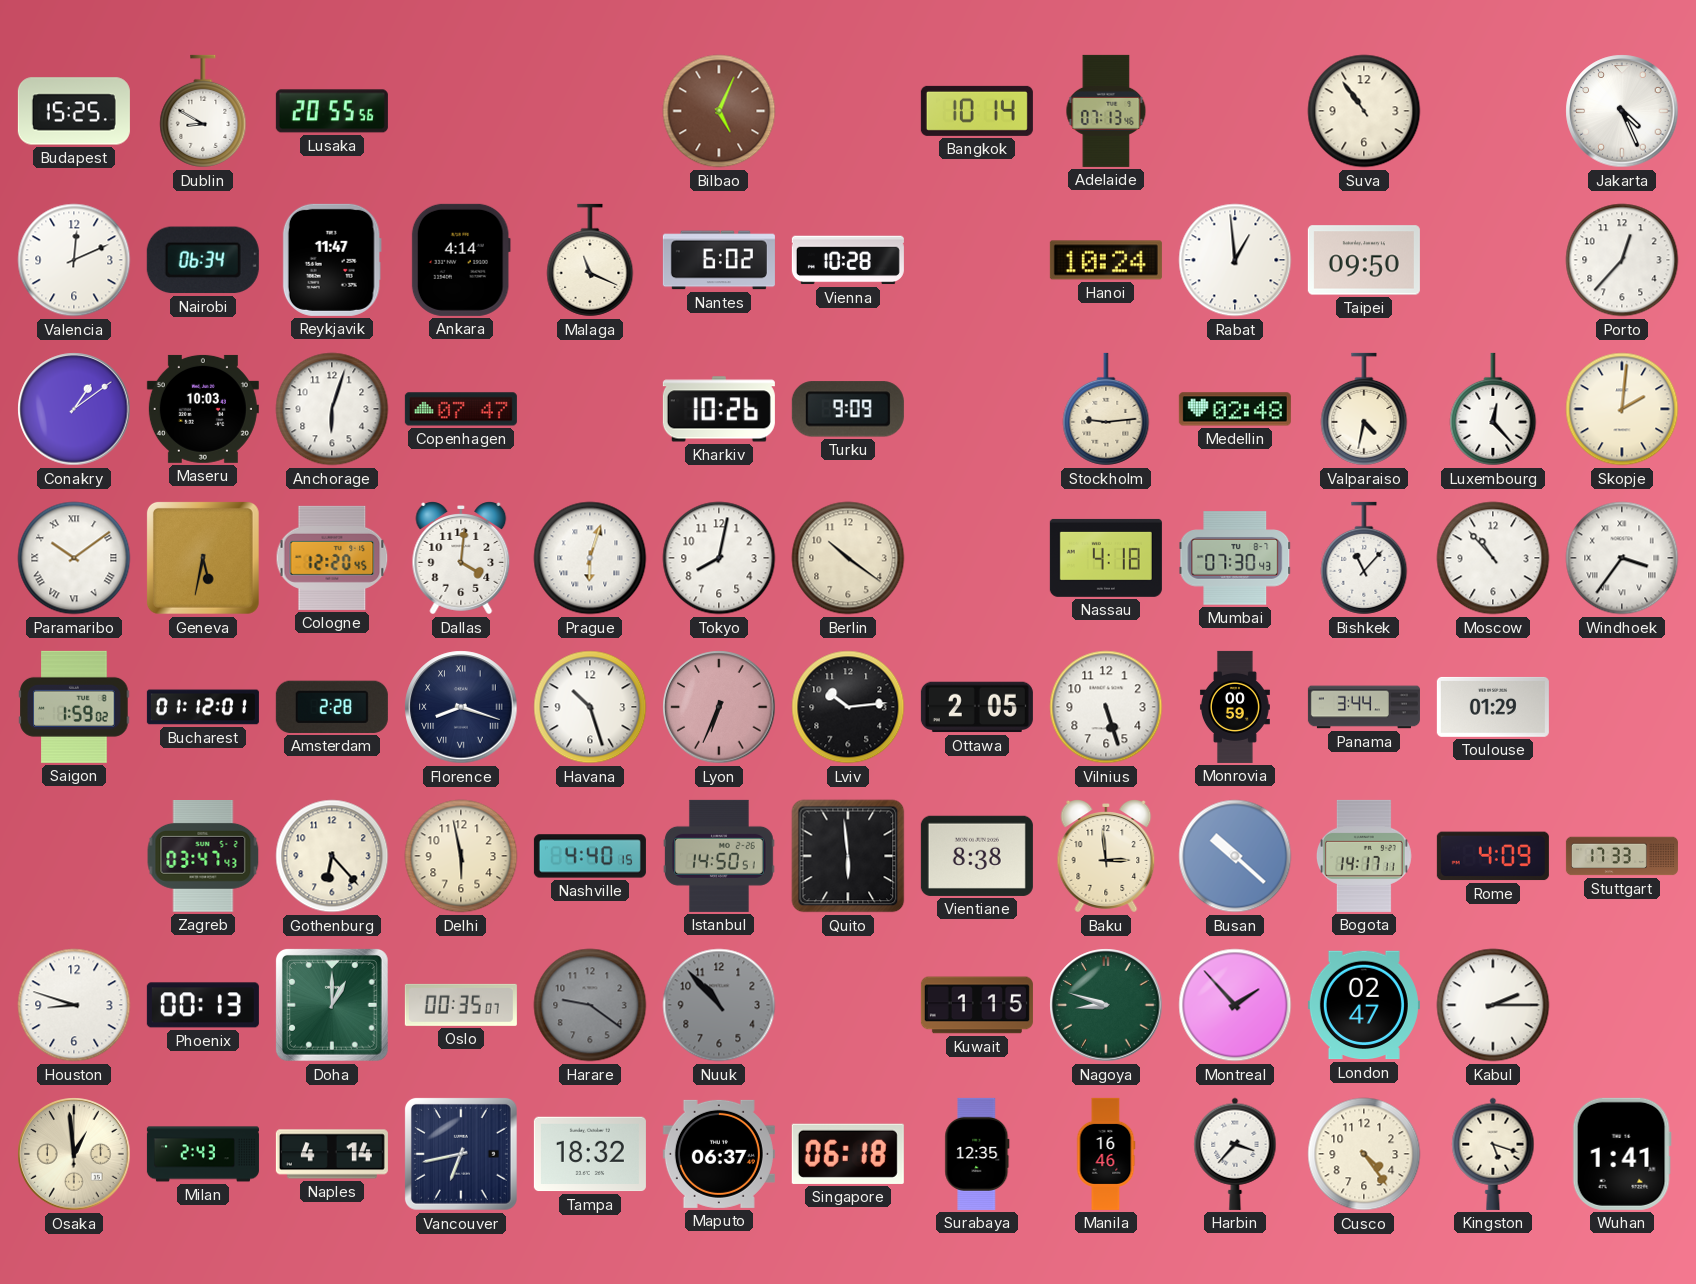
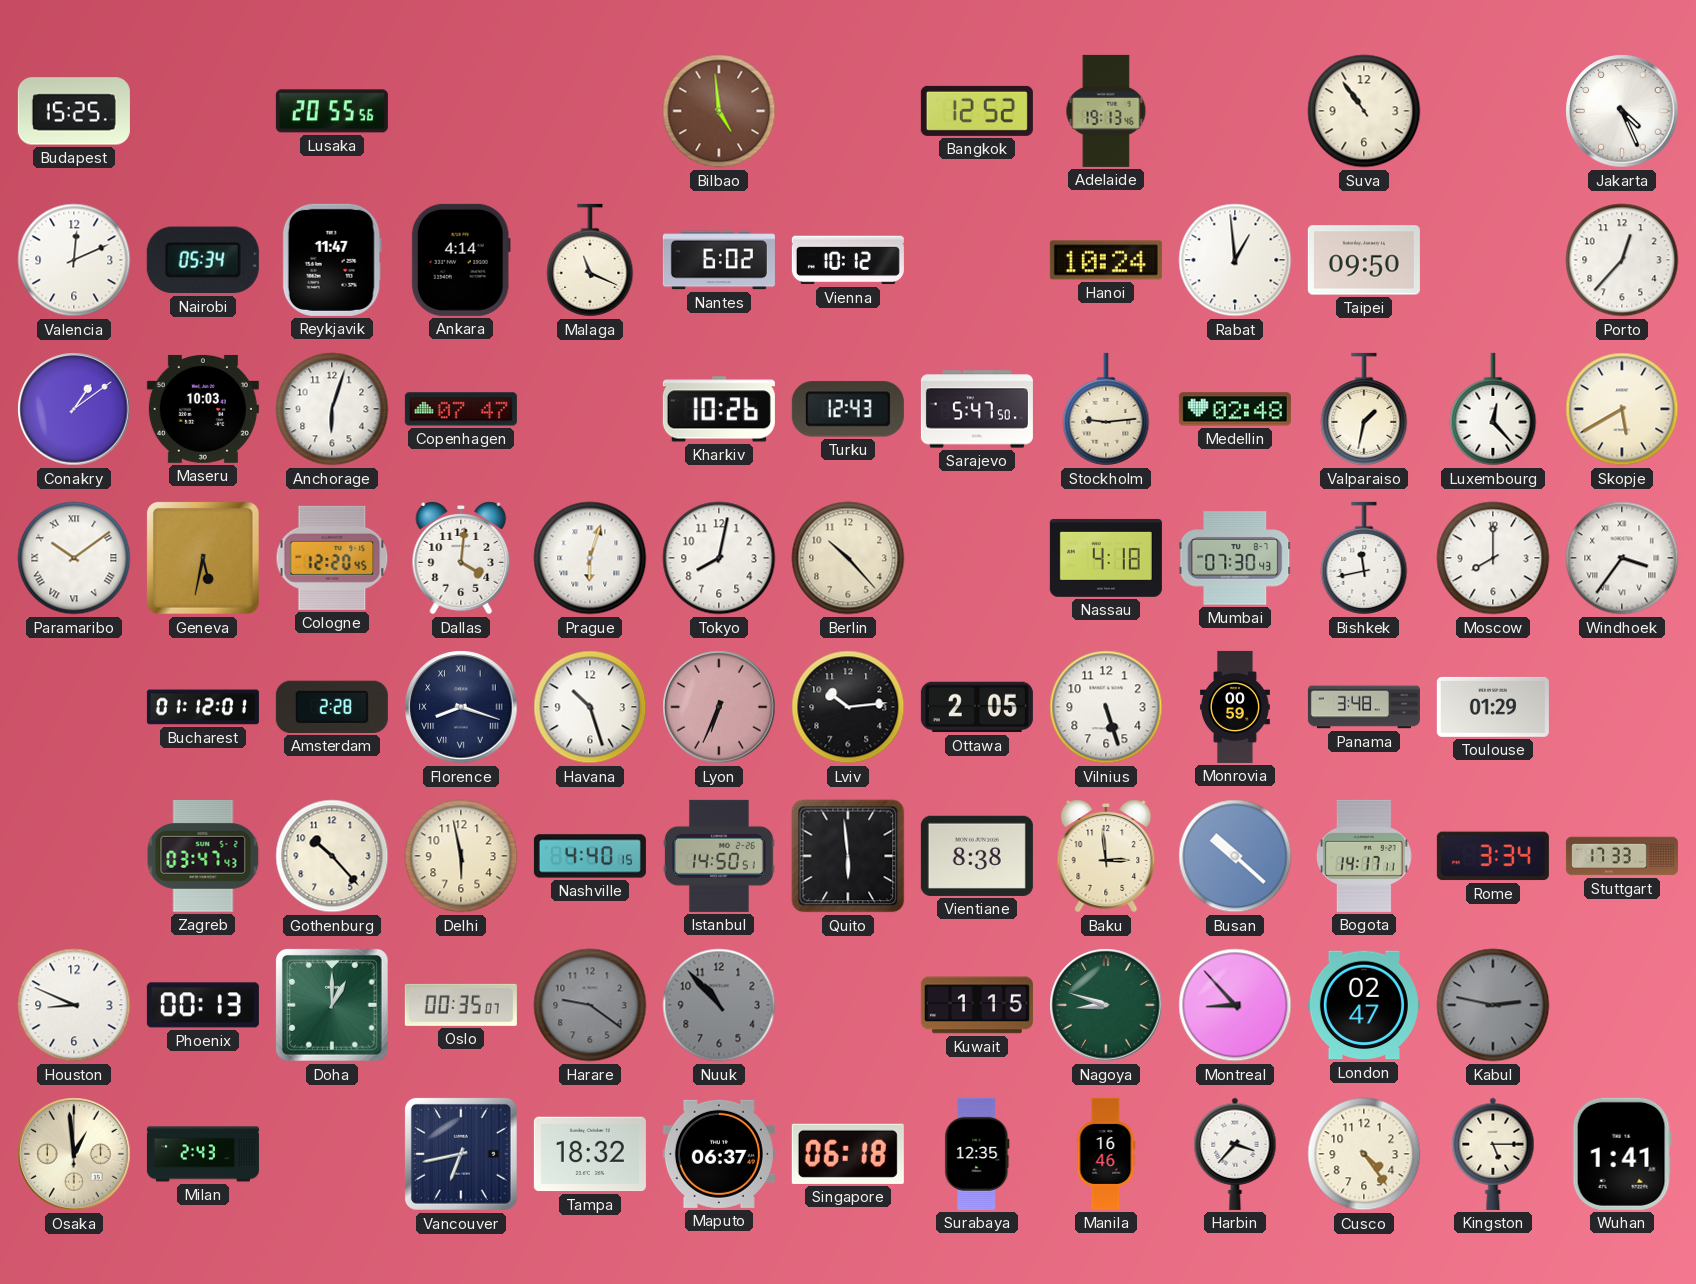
Dublin: 8:50 -> none (203, 111)
Bilbao: 5:04 -> 4:59 (719, 111)
Bangkok: 10:14 -> 12:52 (977, 111)
Adelaide: 07:13 -> 19:13 (1106, 111)
Nairobi: 06:34 -> 05:34 (203, 260)
Vienna: 10:28 -> 10:12 (848, 260)
Turku: 9:09 -> 12:43 (848, 409)
Sarajevo: none -> 5:47 (977, 409)
Valparaiso: 4:32 -> 1:32 (1364, 409)
Skopje: 2:01 -> 5:40 (1622, 409)
Berlin: 10:21 -> 10:23 (848, 558)
Bishkek: 11:07 -> 11:43 (1364, 558)
Moscow: 10:53 -> 8:00 (1493, 558)
Saigon: 1:59 -> none (74, 707)
Panama: 3:44 -> 3:48 (1364, 707)
Gothenburg: 6:23 -> 10:23 (332, 856)
Rome: 4:09 -> 3:34 (1493, 856)
Houston: 8:48 -> 8:49 (74, 1005)
Montreal: 1:53 -> 8:53 (1235, 1005)
Kabul: 2:15 -> 2:47 (1493, 1005)
Kabul dial: white -> grey (1493, 1005)
Naples: 4:14 -> none (332, 1154)
Kingston: 5:18 -> 5:15 (1493, 1154)
